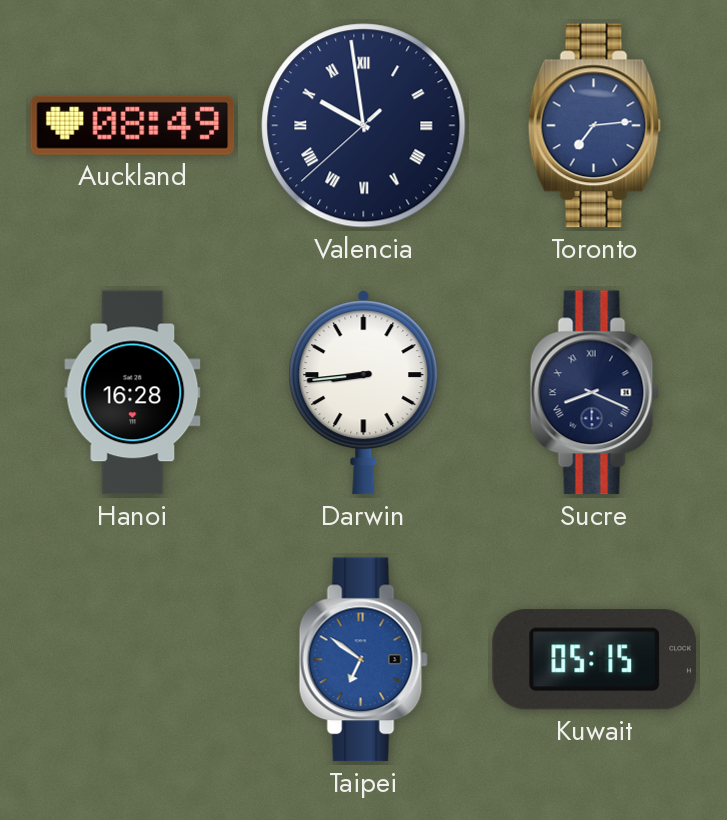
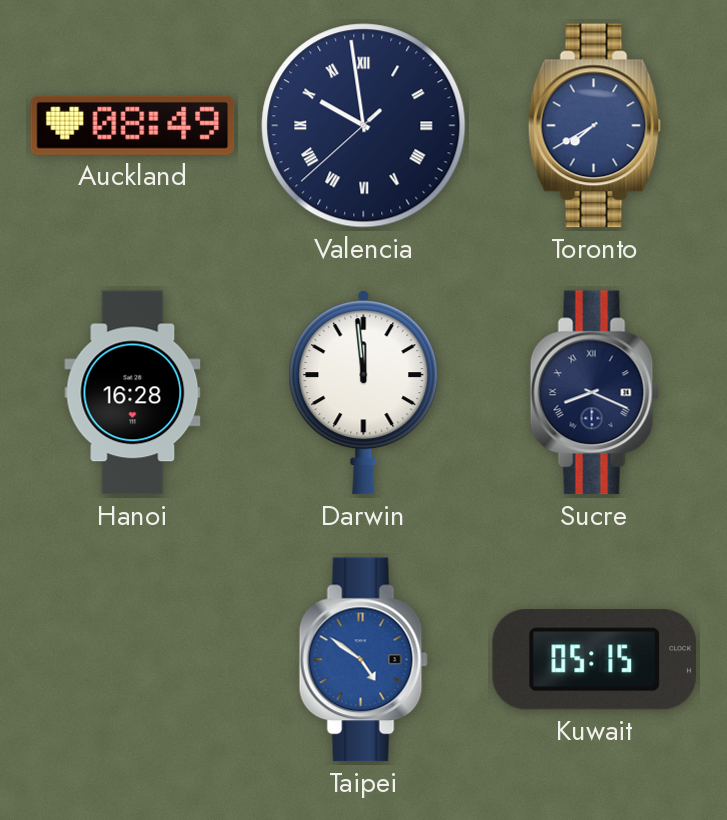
Toronto: 7:14 -> 7:40 (594, 126)
Darwin: 8:44 -> 11:59 (364, 393)
Taipei: 6:51 -> 4:51 (363, 660)
